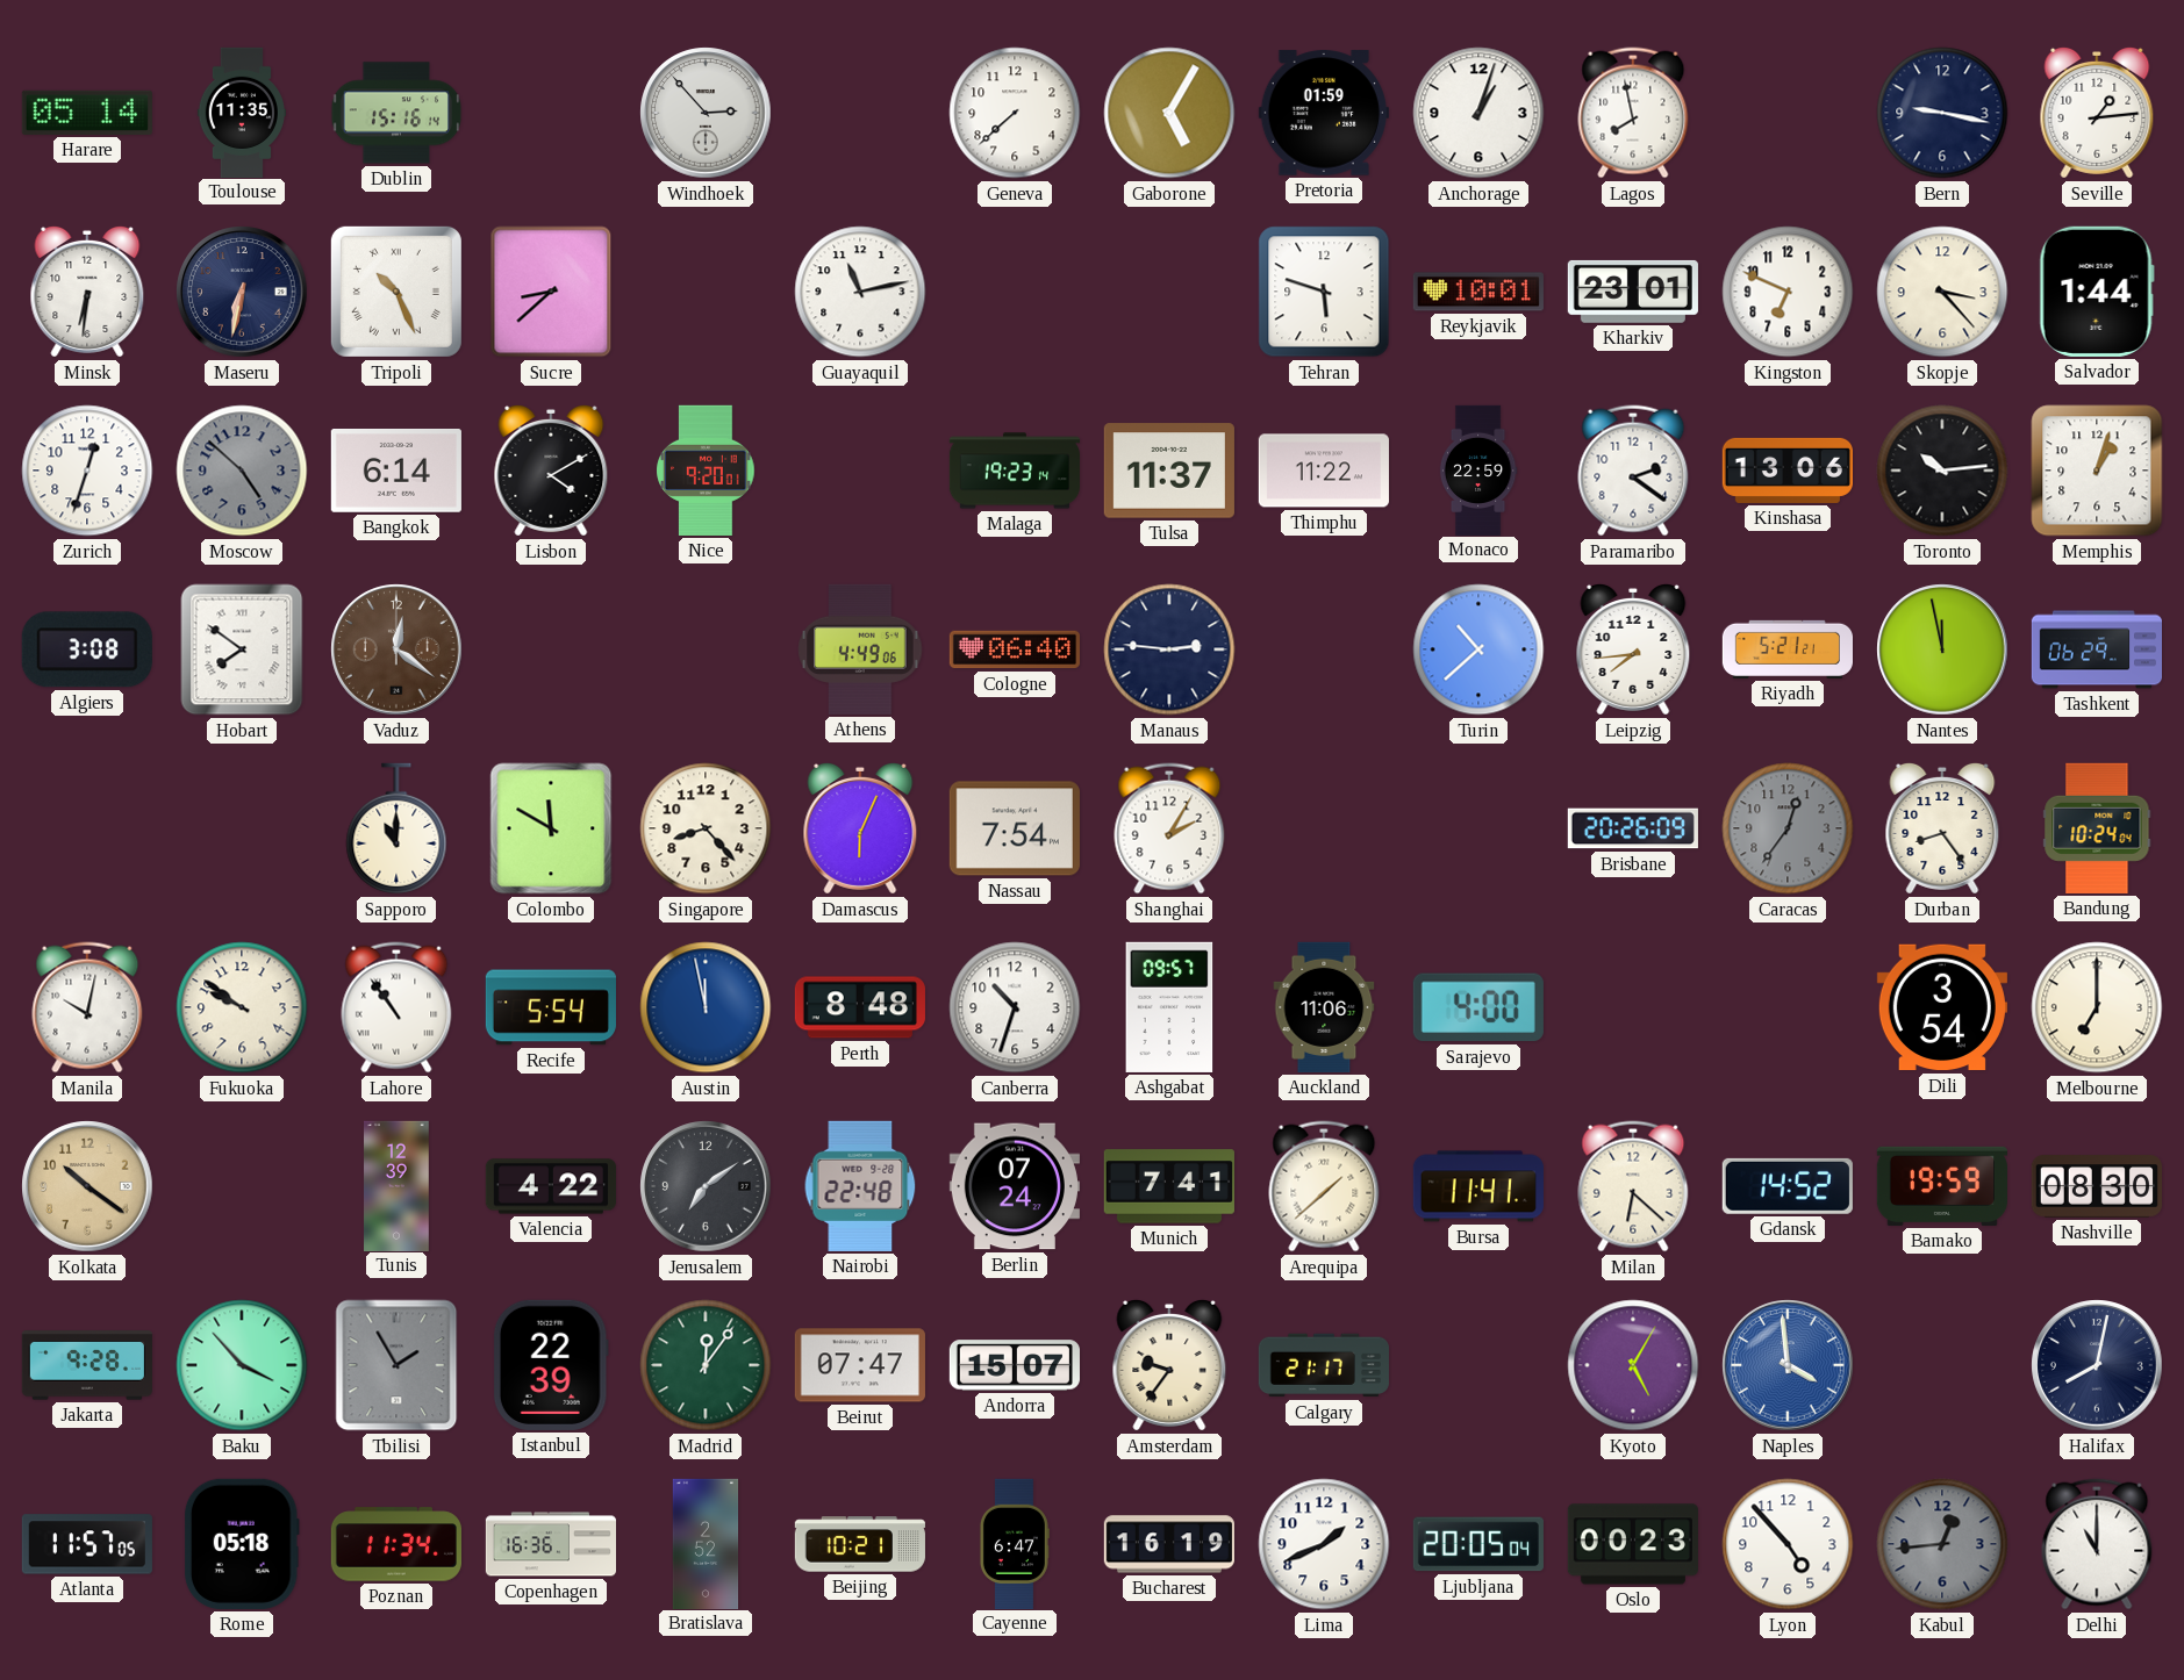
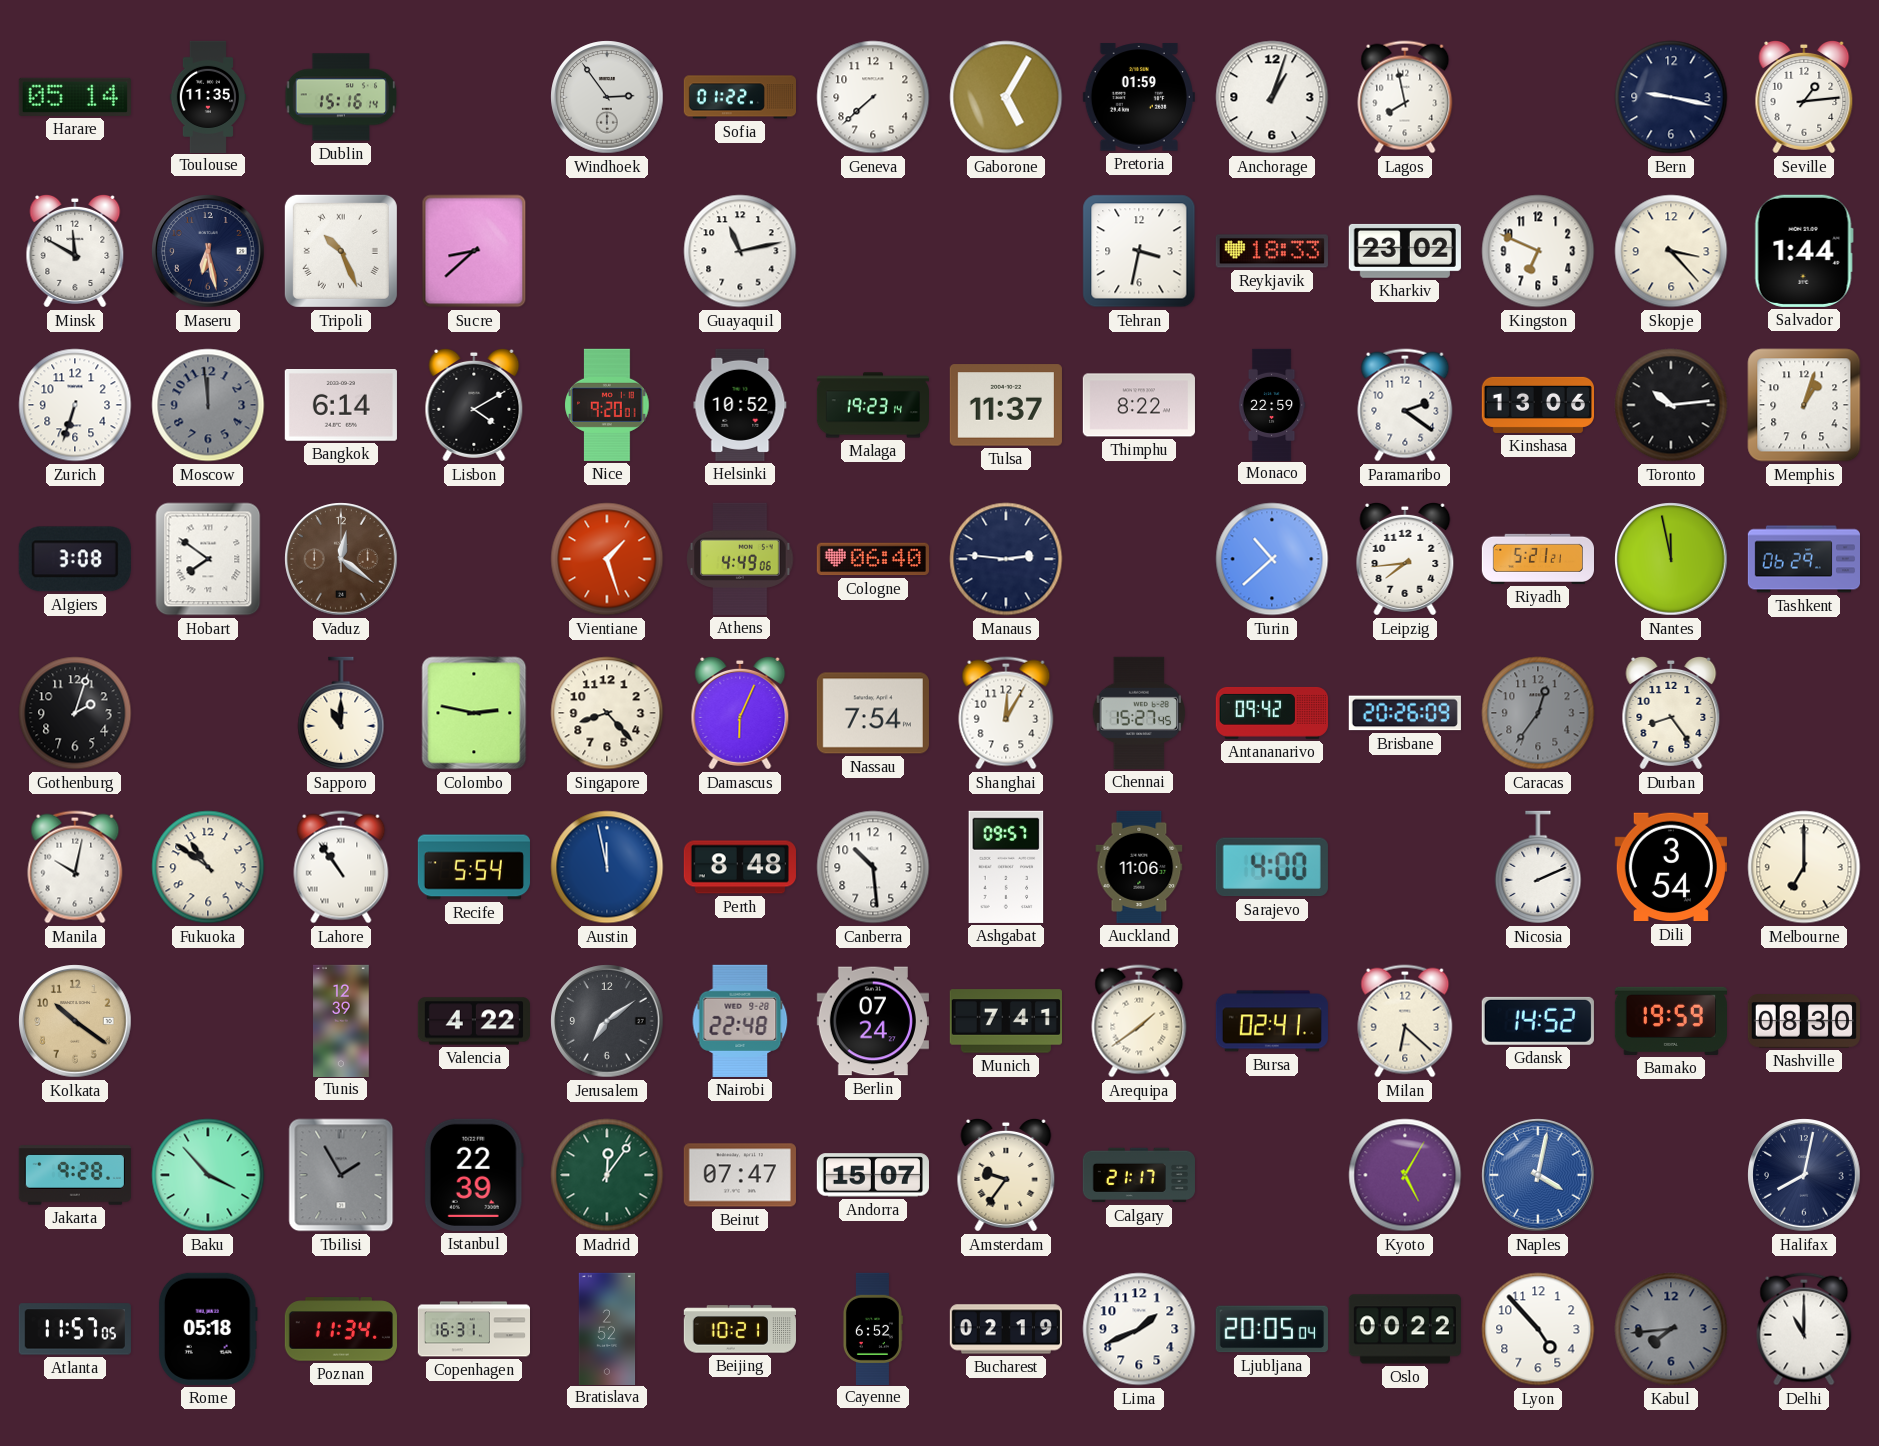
Windhoek: 2:53 -> 2:54 (607, 97)
Sofia: none -> 01:22 (739, 97)
Minsk: 6:31 -> 11:50 (75, 251)
Maseru: 6:32 -> 6:28 (208, 251)
Tehran: 5:48 -> 3:32 (1139, 251)
Reykjavik: 10:01 -> 18:33 (1272, 251)
Kharkiv: 23:01 -> 23:02 (1405, 251)
Zurich: 12:33 -> 6:33 (75, 405)
Moscow: 4:52 -> 11:59 (208, 405)
Helsinki: none -> 10:52 (740, 405)
Thimphu: 11:22 -> 8:22 (1139, 405)
Vientiane: none -> 1:27 (607, 559)
Gothenburg: none -> 2:03 (75, 713)
Colombo: 11:50 -> 2:47 (474, 713)
Shanghai: 2:05 -> 12:05 (1006, 713)
Chennai: none -> 15:27 (1138, 713)
Antananarivo: none -> 09:42 (1271, 713)
Bandung: 10:24 -> none (2097, 828)
Fukuoka: 9:51 -> 10:51 (208, 867)
Canberra: 10:33 -> 10:29 (873, 867)
Nicosia: none -> 2:11 (1538, 867)
Arequipa: 1:38 -> 1:39 (1139, 1021)
Bursa: 11:41 -> 02:41 (1272, 1021)
Naples: 3:59 -> 4:02 (1538, 1175)
Copenhagen: 16:36 -> 16:31 (473, 1329)
Cayenne: 6:47 -> 6:52 (872, 1328)
Bucharest: 16:19 -> 02:19 (1006, 1329)
Oslo: 00:23 -> 00:22 (1405, 1329)
Kabul: 12:44 -> 7:44 (1671, 1329)
